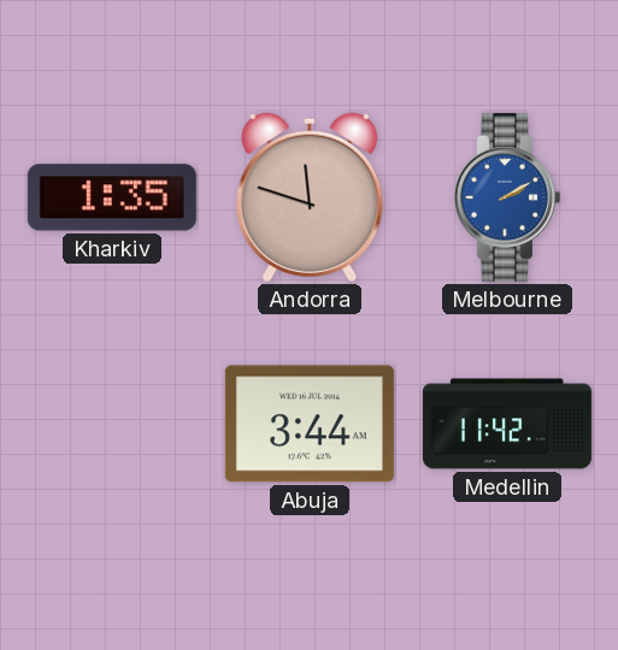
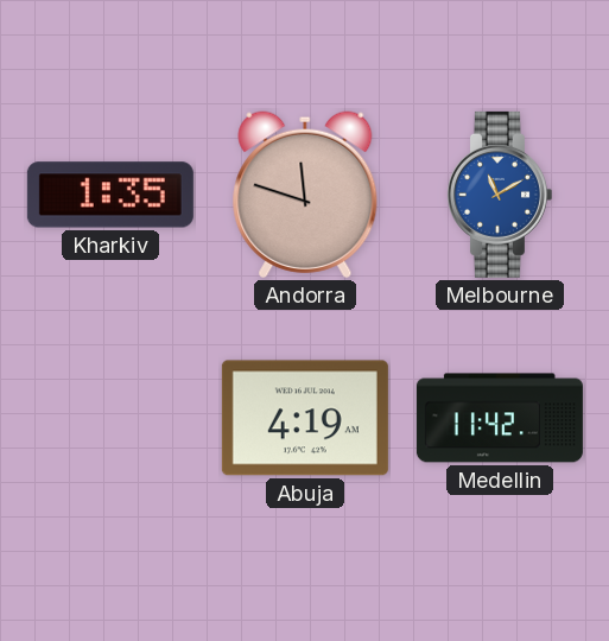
Melbourne: 2:10 -> 11:10 (499, 195)
Abuja: 3:44 -> 4:19 (305, 418)
